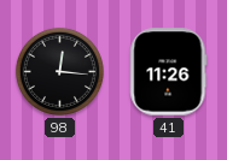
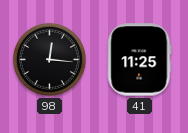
41: 11:26 -> 11:25 (140, 60)
